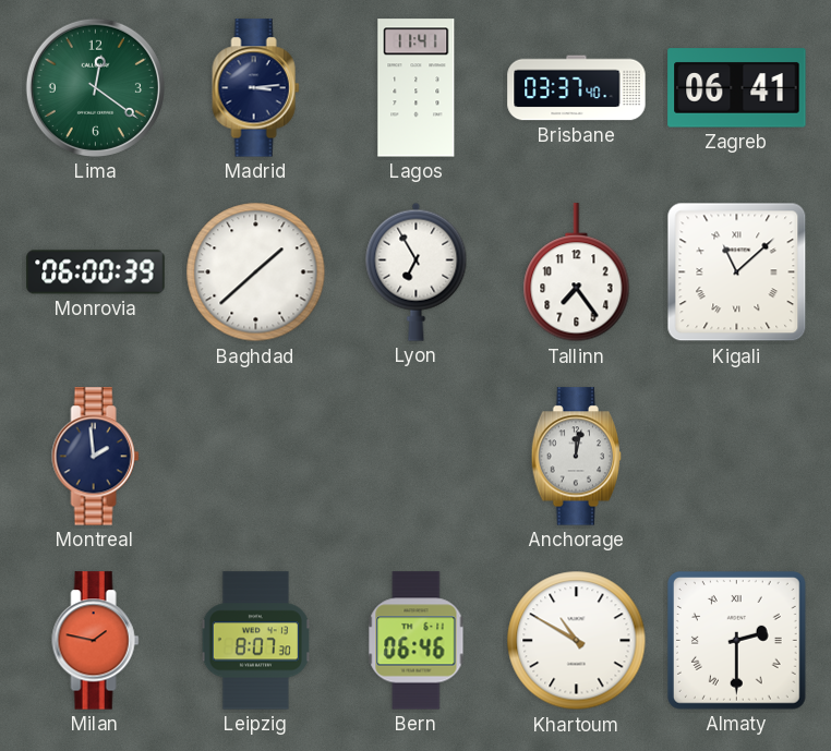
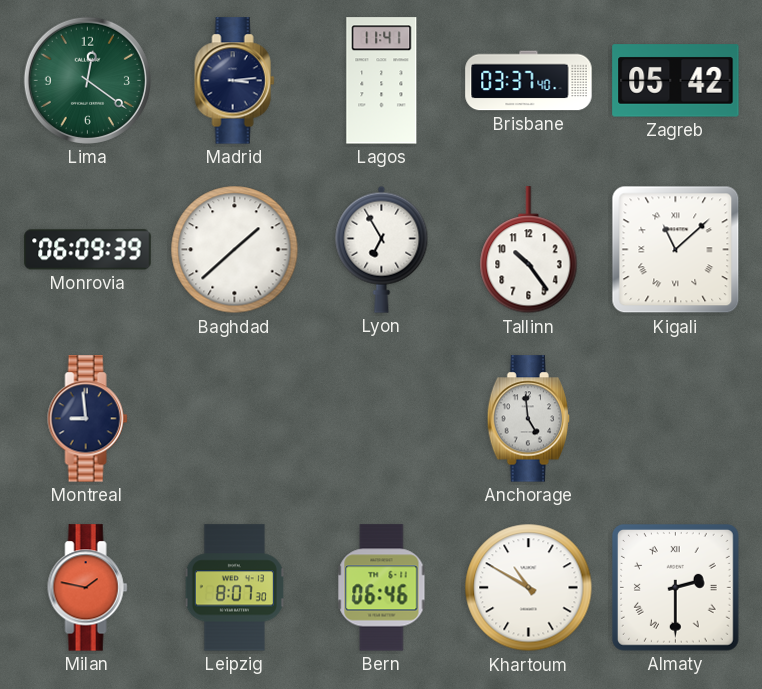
Zagreb: 06:41 -> 05:42 (676, 81)
Monrovia: 06:00 -> 06:09 (88, 250)
Tallinn: 7:24 -> 10:24 (529, 250)
Montreal: 1:59 -> 8:59 (88, 419)
Anchorage: 12:02 -> 4:59 (529, 419)
